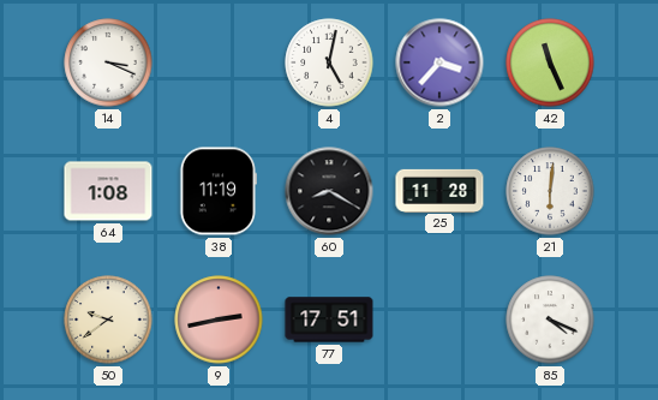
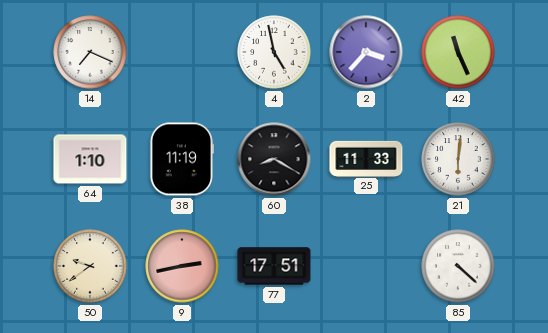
14: 3:19 -> 7:19 (90, 52)
4: 5:02 -> 4:58 (274, 52)
64: 1:08 -> 1:10 (90, 159)
25: 11:28 -> 11:33 (366, 158)
85: 4:19 -> 4:22 (458, 266)
